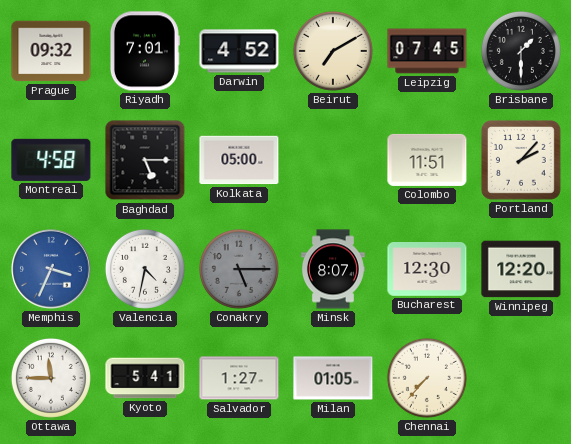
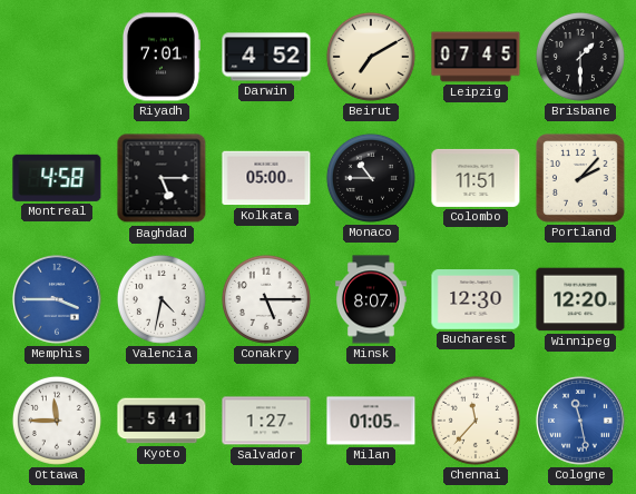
Prague: 09:32 -> none (51, 51)
Monaco: none -> 10:45 (371, 178)
Memphis: 3:34 -> 3:45 (57, 299)
Conakry dial: grey -> white (266, 299)
Chennai: 7:37 -> 11:37 (476, 421)
Cologne: none -> 11:28 (580, 421)
